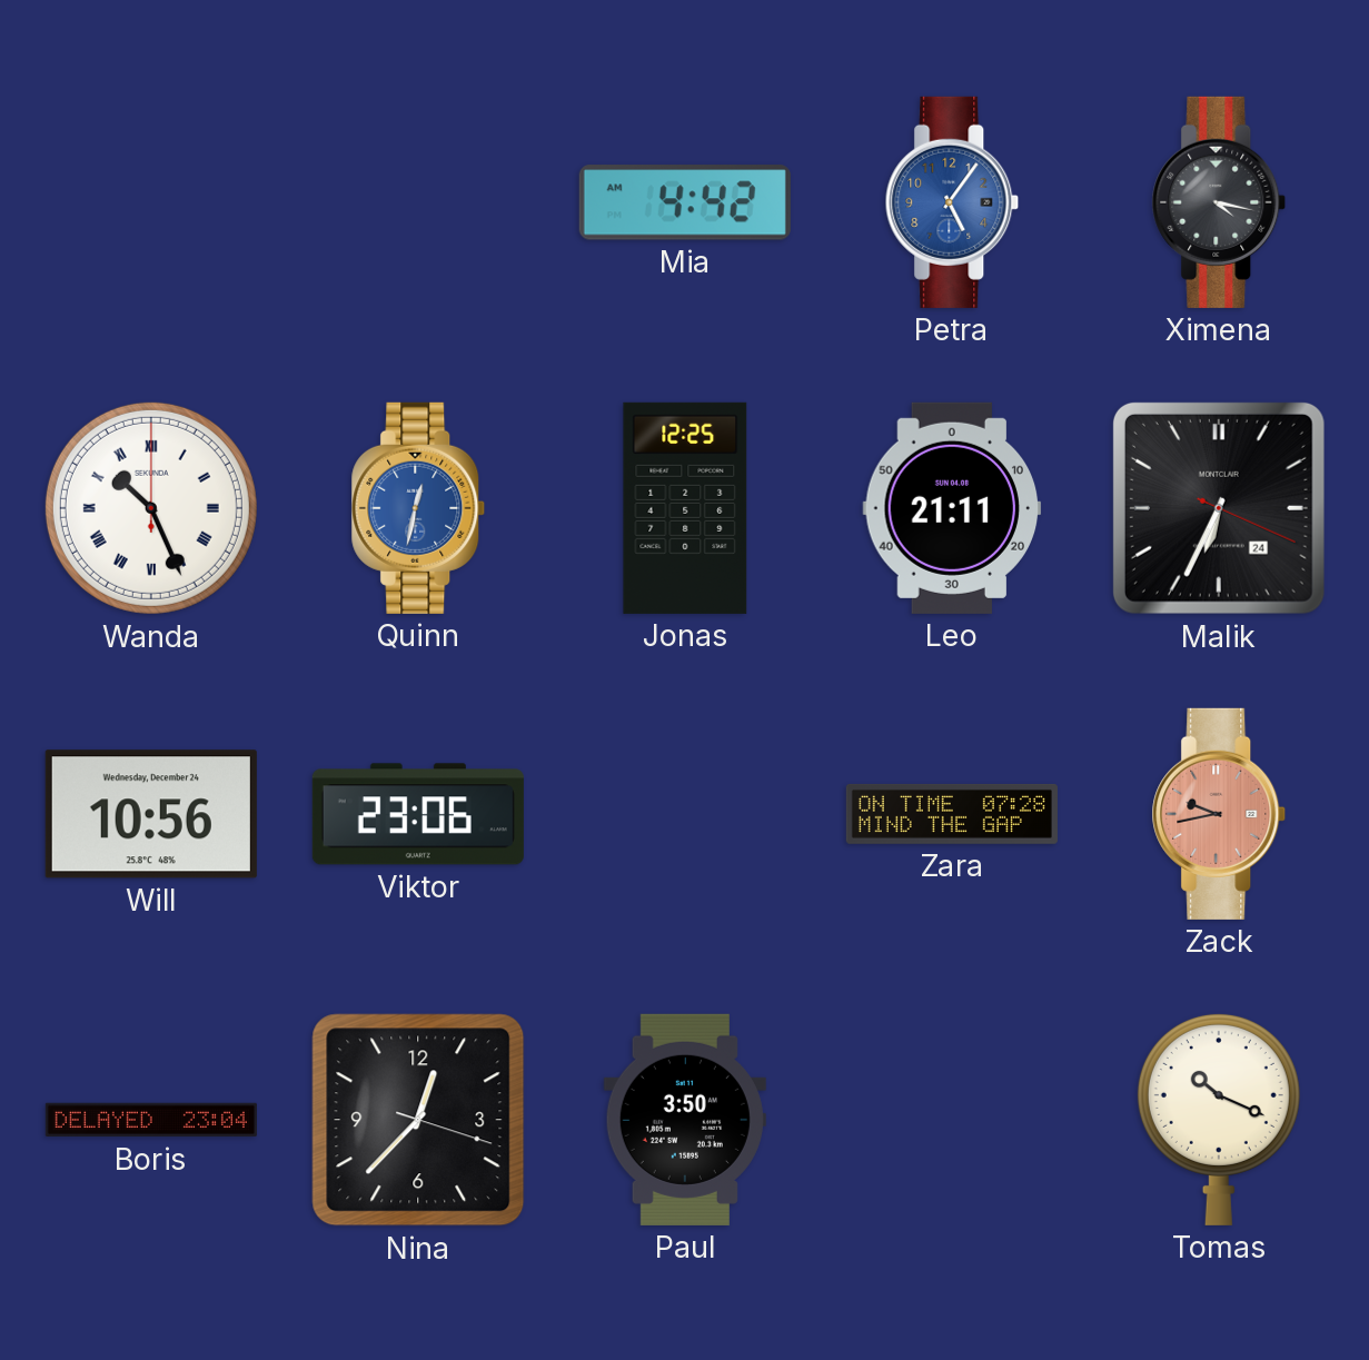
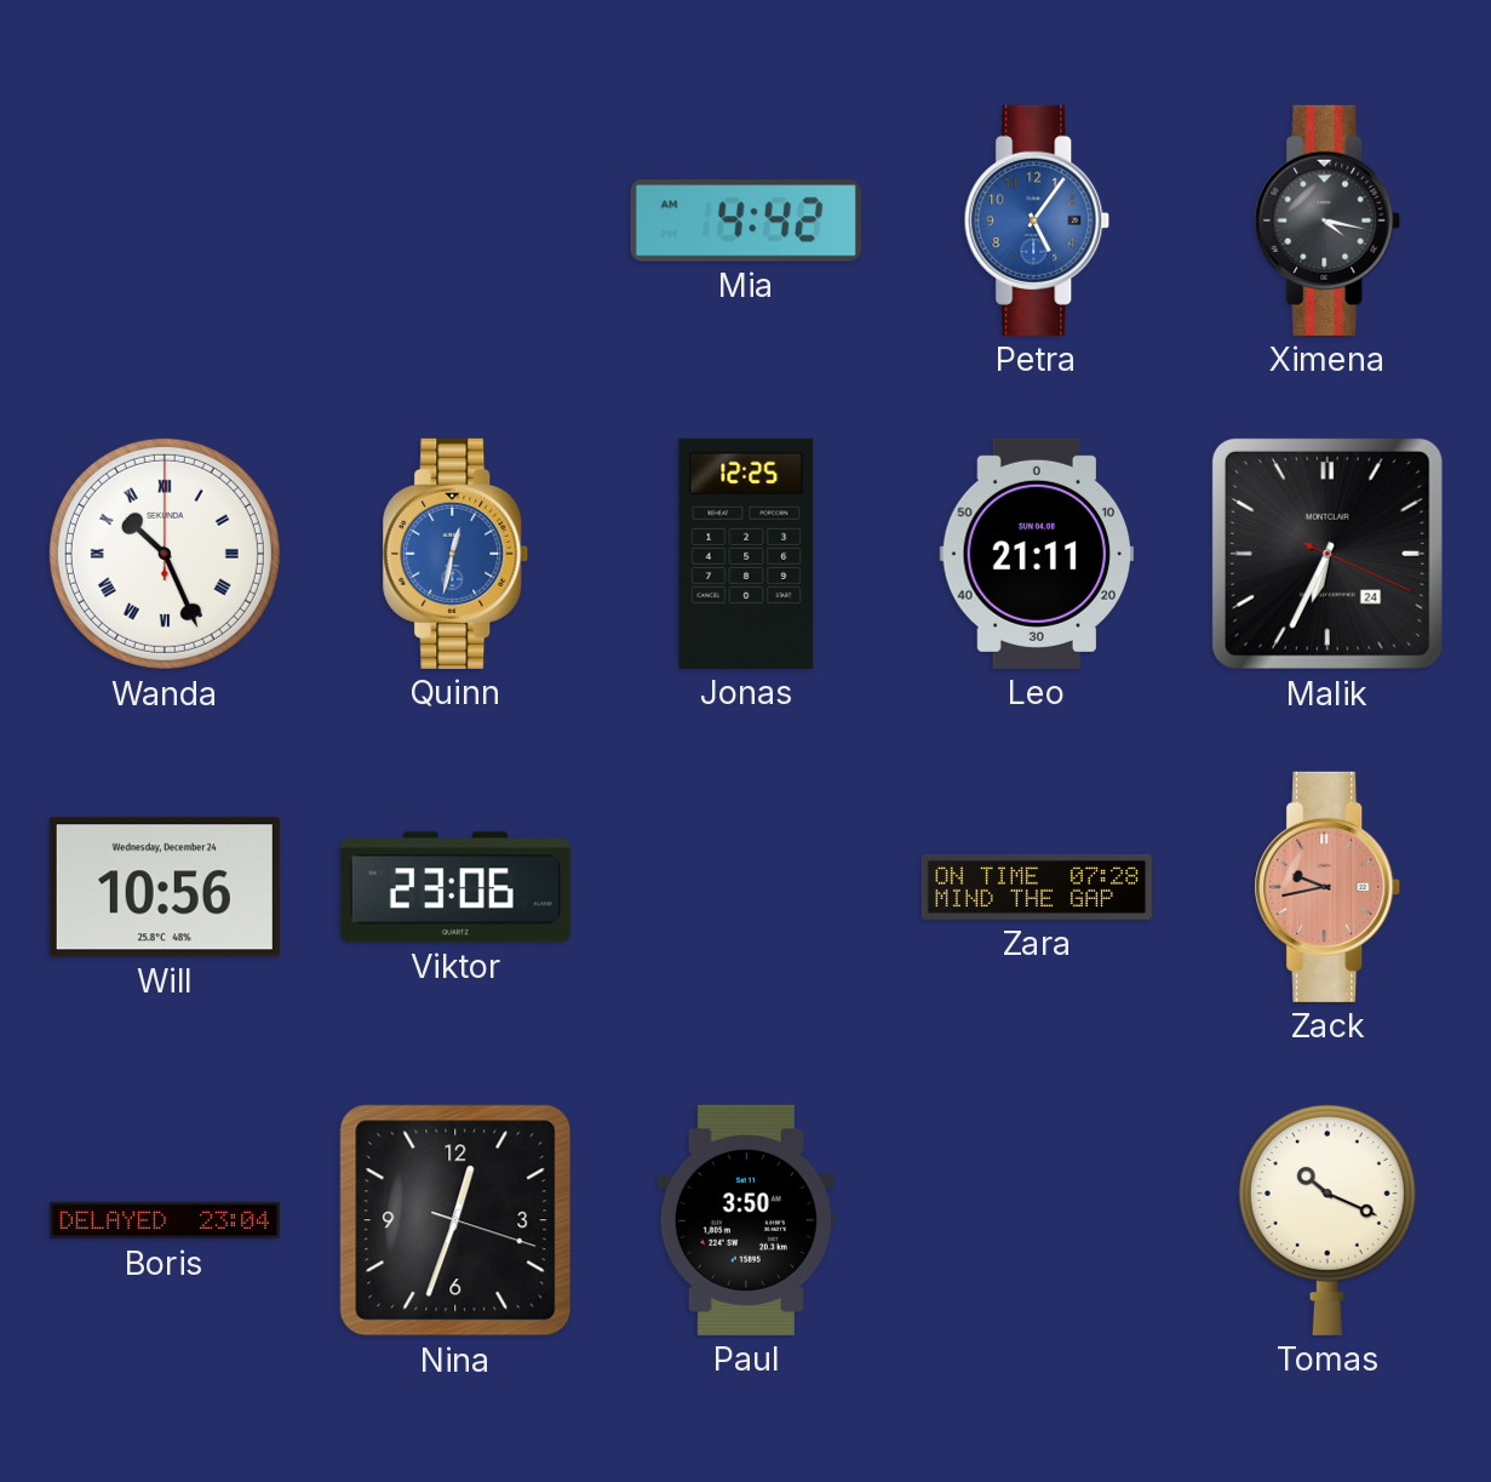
Nina: 12:37 -> 12:33 (455, 1220)
